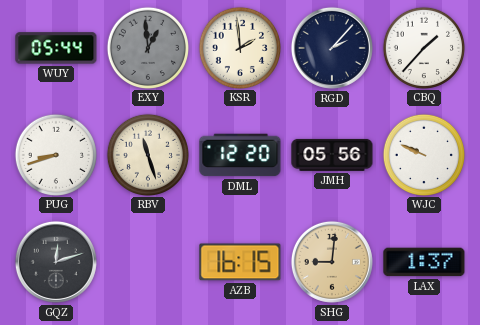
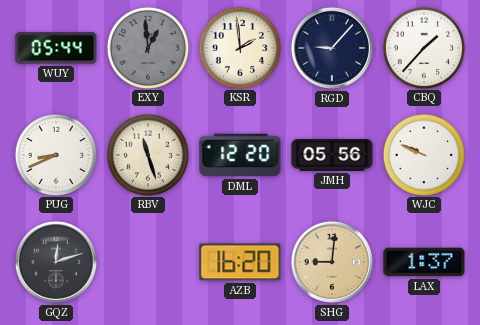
RGD: 2:07 -> 9:07 (332, 48)
PUG: 8:42 -> 8:41 (55, 154)
AZB: 16:15 -> 16:20 (240, 262)
